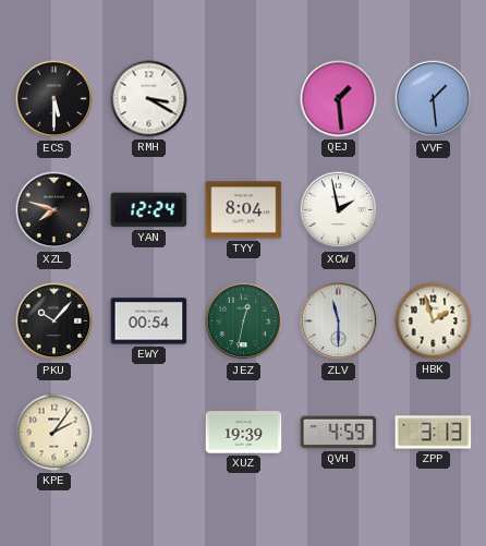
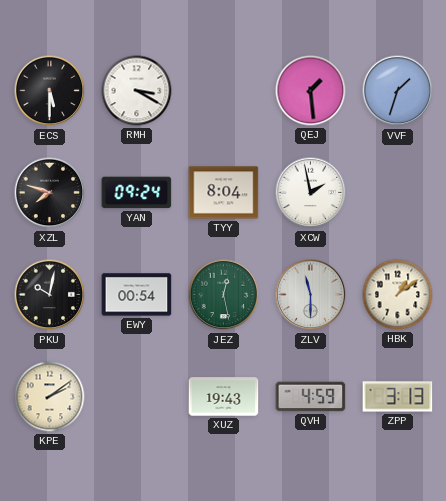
VVF: 1:29 -> 1:33 (398, 91)
YAN: 12:24 -> 09:24 (137, 193)
PKU: 10:07 -> 10:02 (50, 295)
JEZ: 12:32 -> 12:28 (224, 295)
HBK: 1:57 -> 1:09 (398, 295)
KPE: 2:06 -> 2:09 (50, 397)
XUZ: 19:39 -> 19:43 (224, 397)
